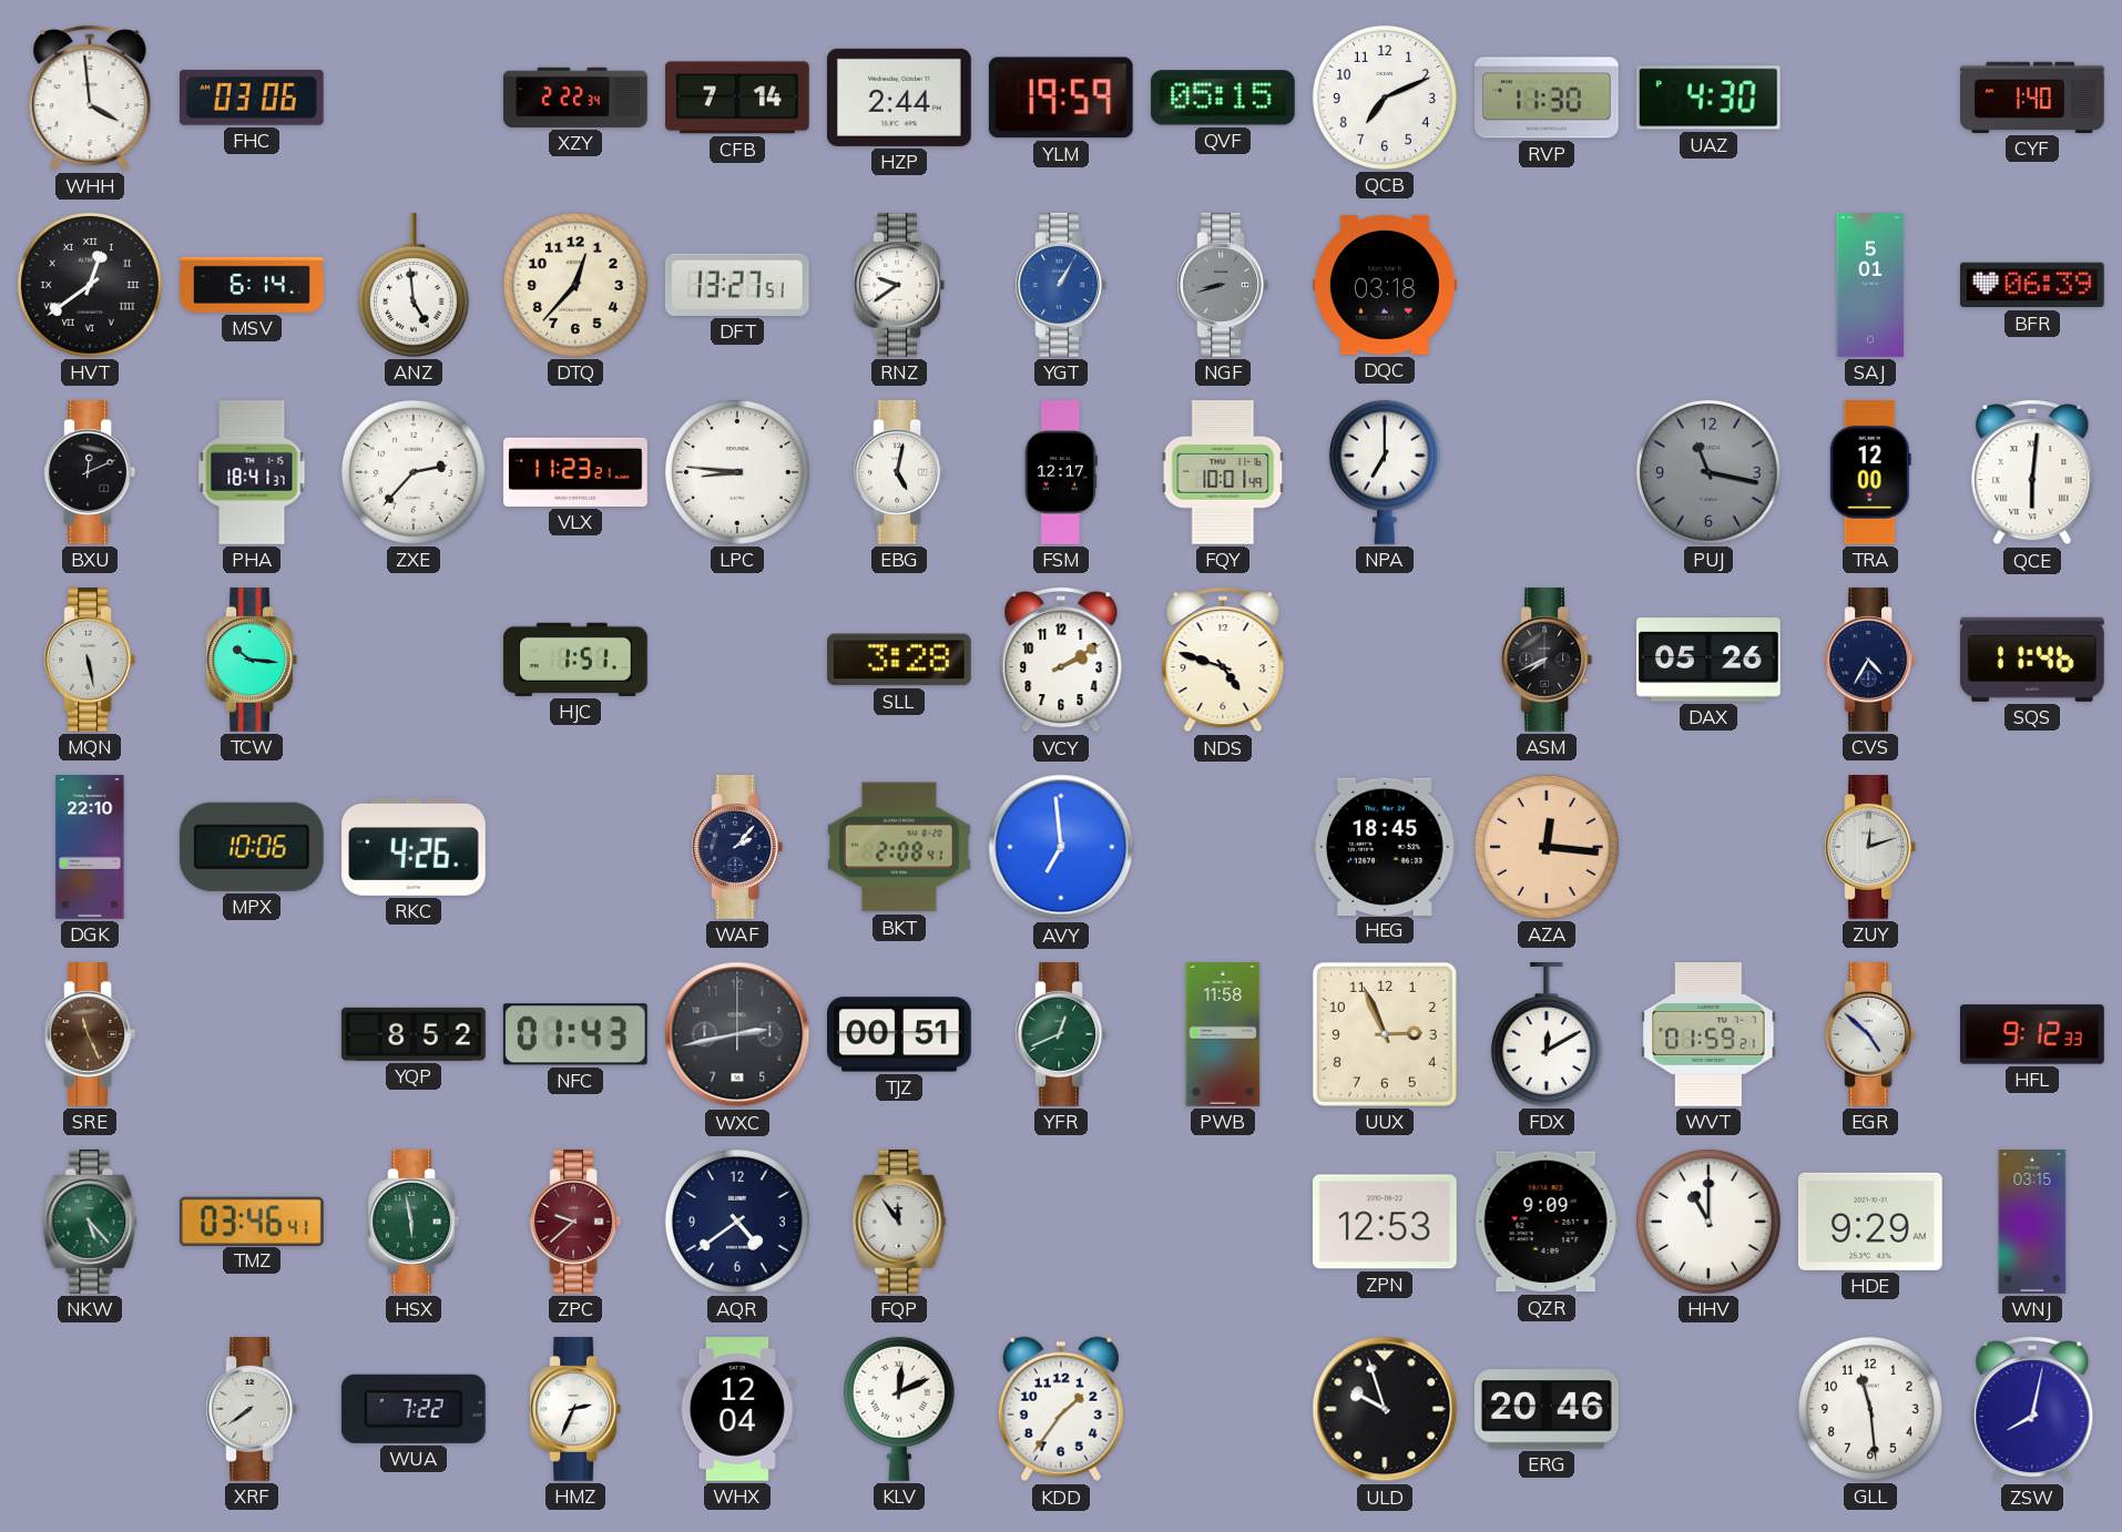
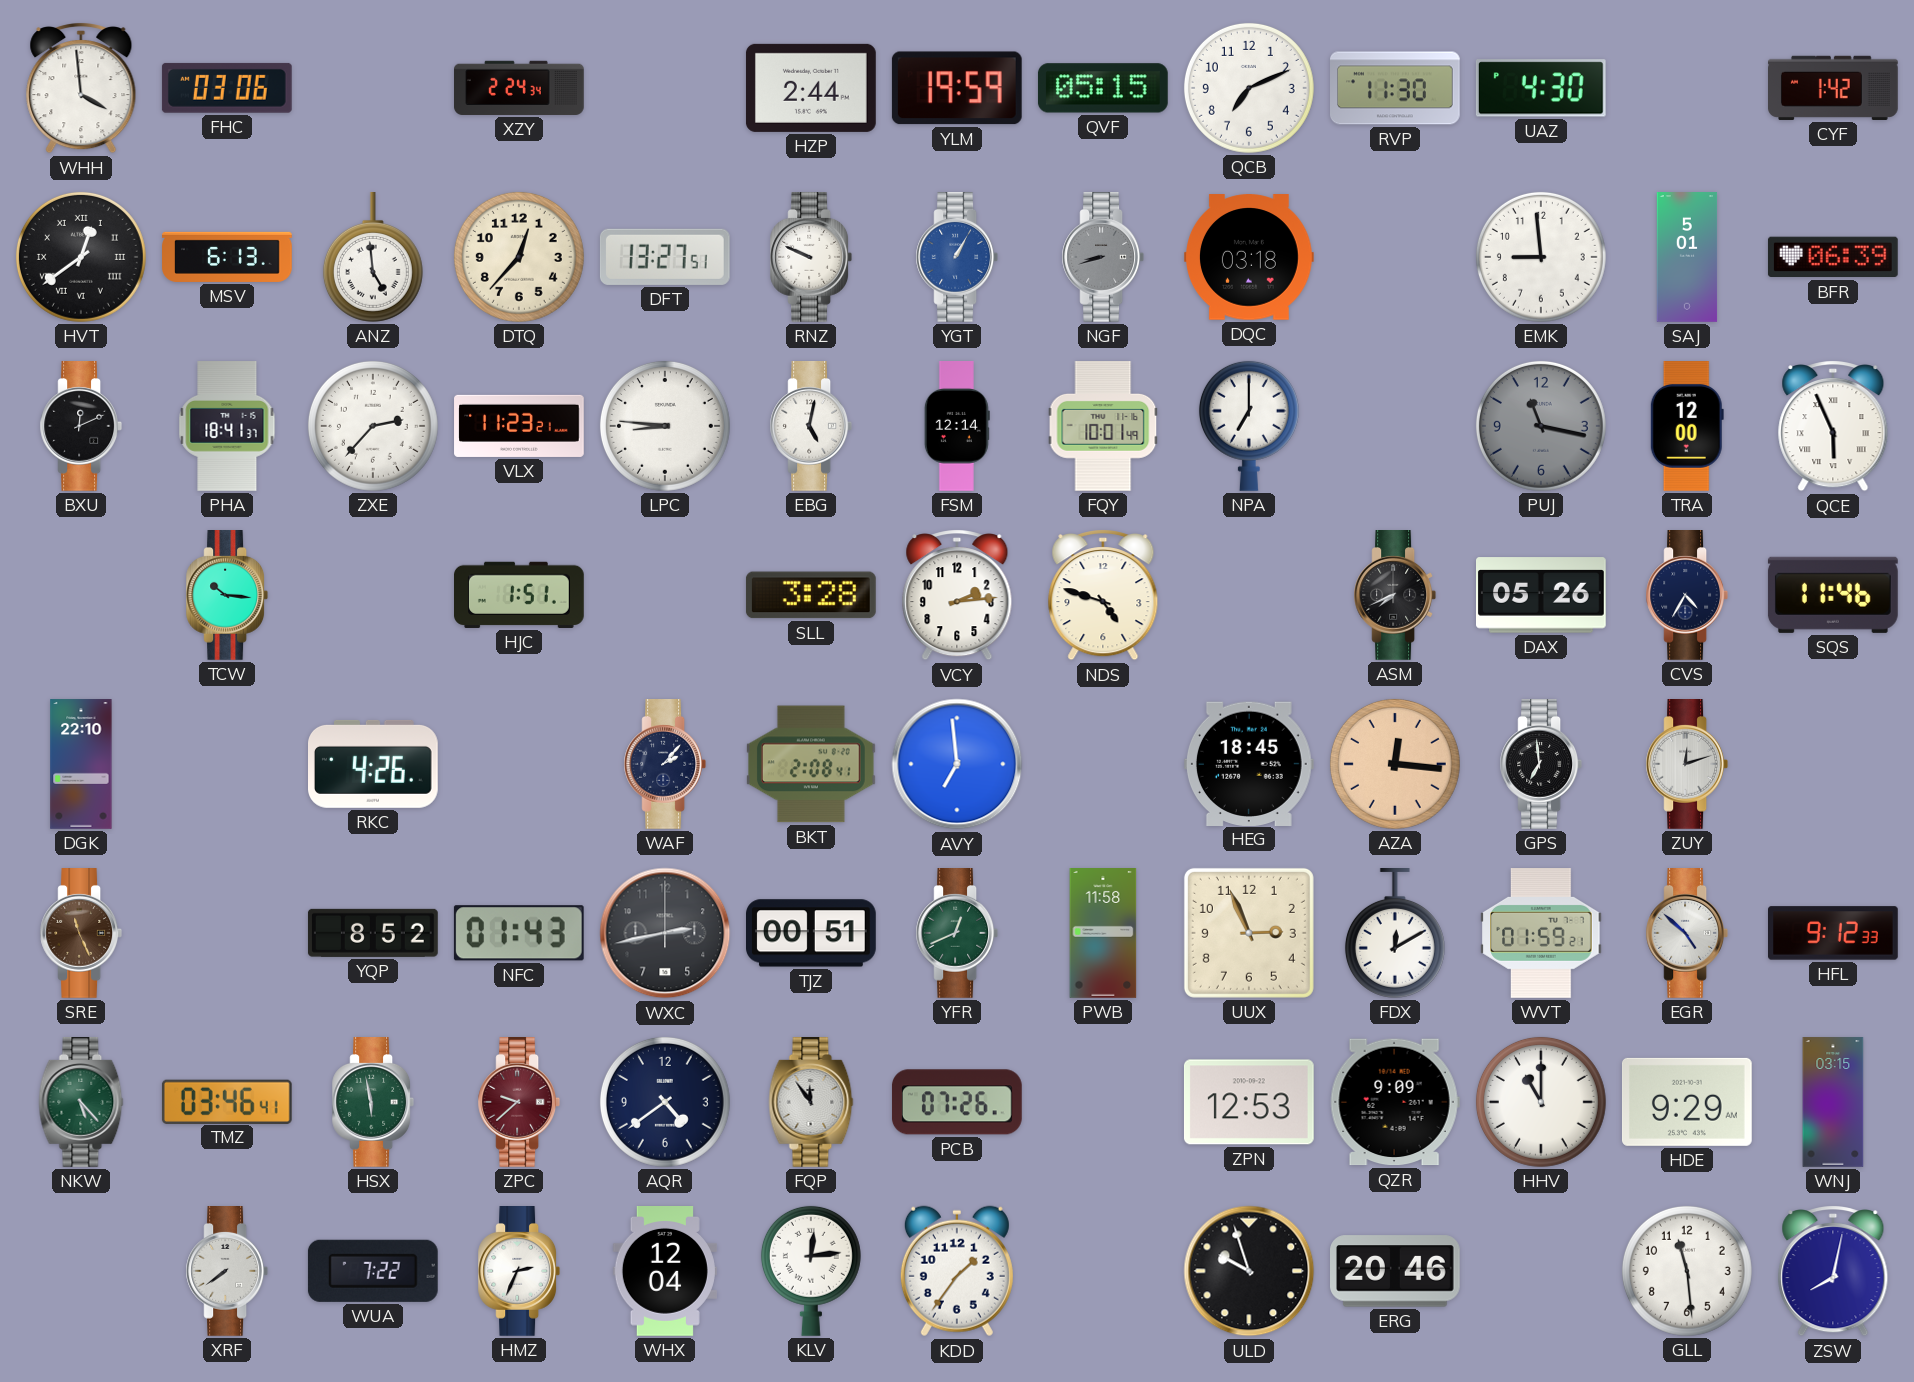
XZY: 2:22 -> 2:24 (520, 88)
CFB: 7:14 -> none (737, 98)
CYF: 1:40 -> 1:42 (1834, 88)
MSV: 6:14 -> 6:13 (227, 257)
RNZ: 9:39 -> 9:49 (811, 258)
EMK: none -> 8:59 (1541, 257)
FSM: 12:17 -> 12:14 (957, 426)
QCE: 6:01 -> 5:56 (1833, 427)
MQN: 5:28 -> none (90, 661)
VCY: 2:10 -> 2:14 (957, 596)
MPX: 10:06 -> none (252, 847)
GPS: none -> 6:59 (1541, 765)
PCB: none -> 07:26 (957, 1102)
KLV: 12:11 -> 12:14 (811, 1271)
